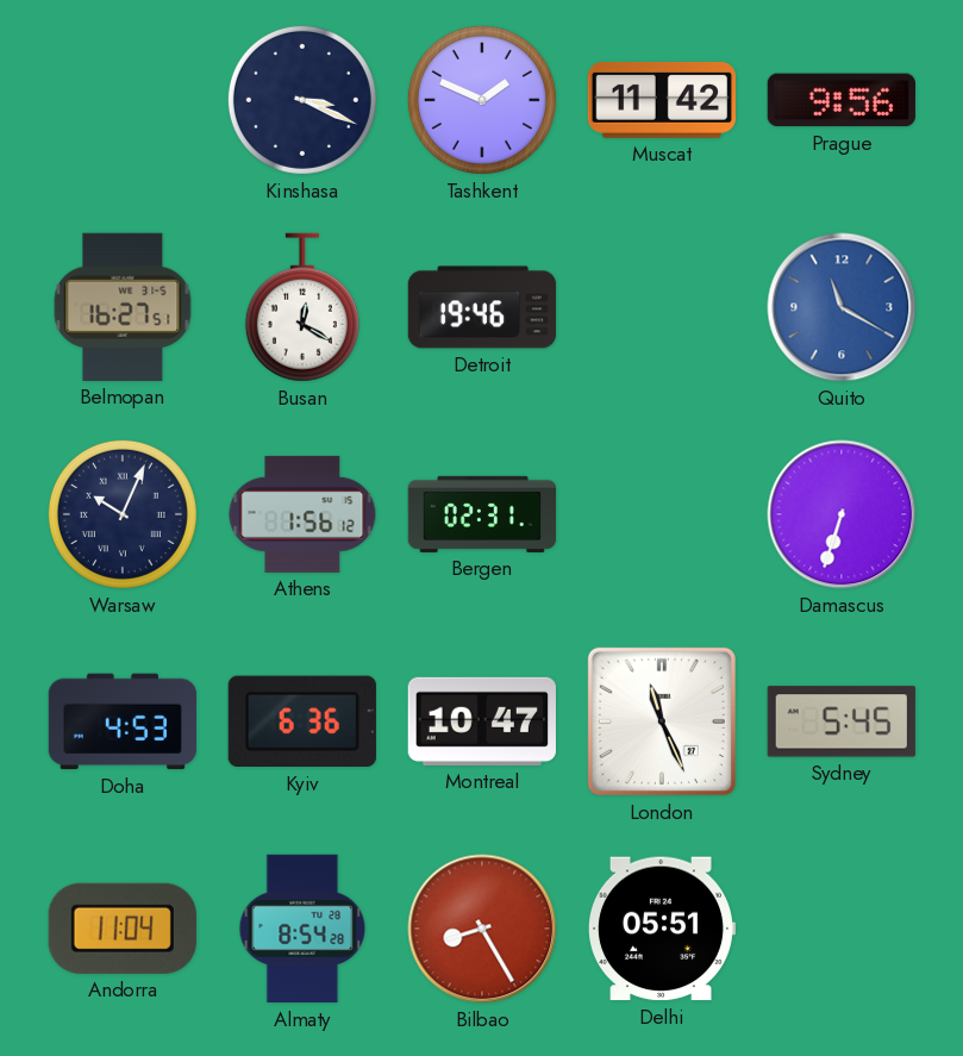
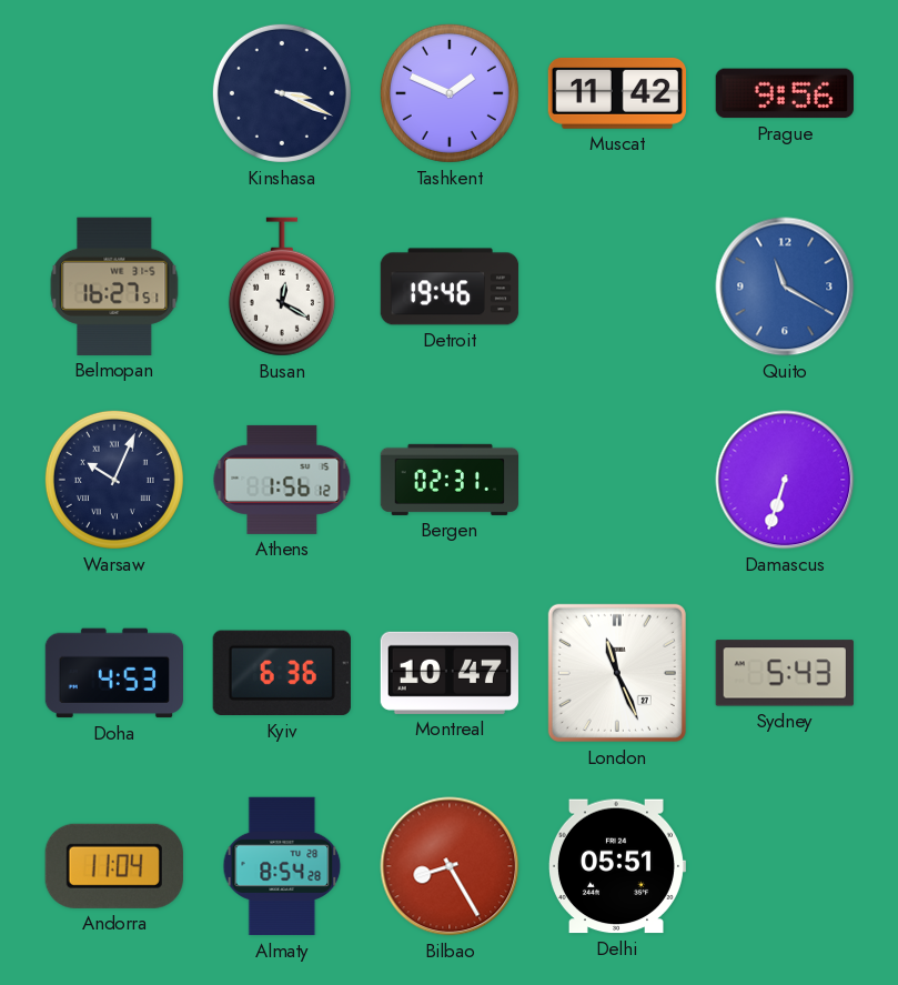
Sydney: 5:45 -> 5:43 (785, 673)
